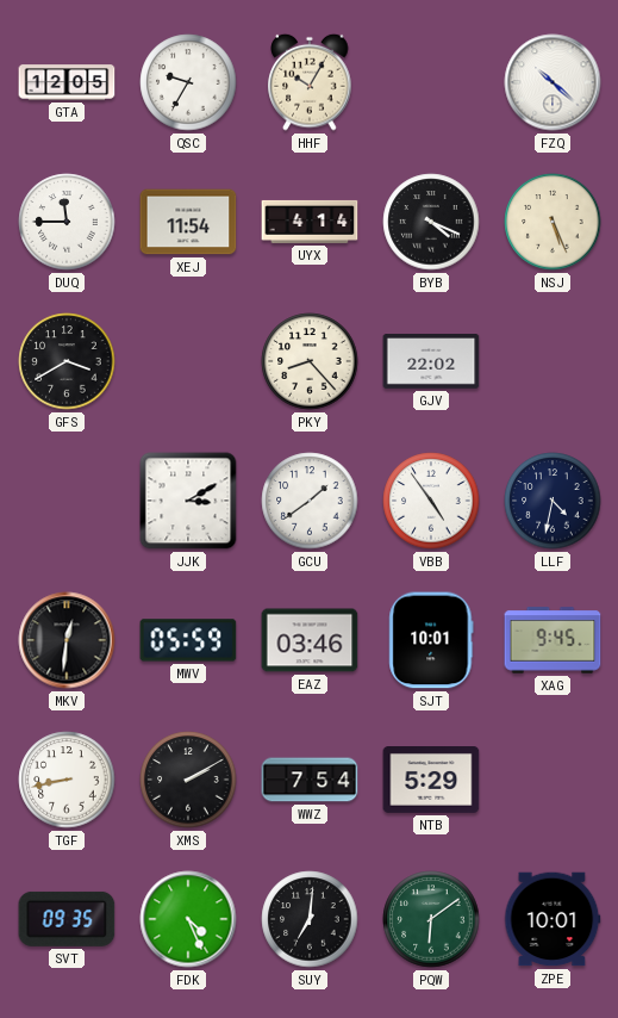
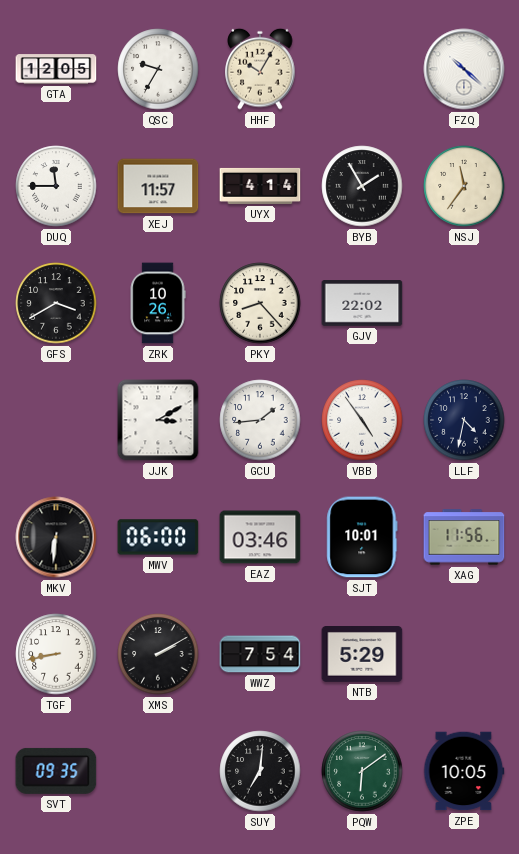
XEJ: 11:54 -> 11:57 (158, 186)
BYB: 4:19 -> 1:55 (362, 186)
NSJ: 5:26 -> 11:36 (464, 186)
ZRK: none -> 10:26 (158, 303)
GCU: 1:39 -> 1:44 (260, 420)
MKV: 12:31 -> 6:31 (56, 537)
MWV: 05:59 -> 06:00 (158, 537)
XAG: 9:45 -> 11:56 (464, 537)
FDK: 4:26 -> none (188, 919)
ZPE: 10:01 -> 10:05 (464, 771)
